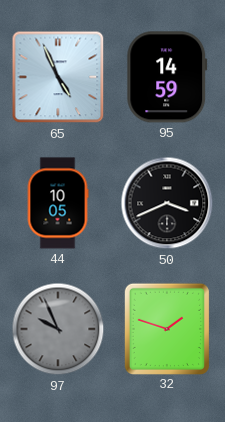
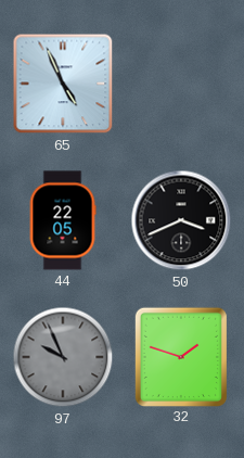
95: 14:59 -> none (167, 77)
44: 10:05 -> 22:05 (63, 220)
